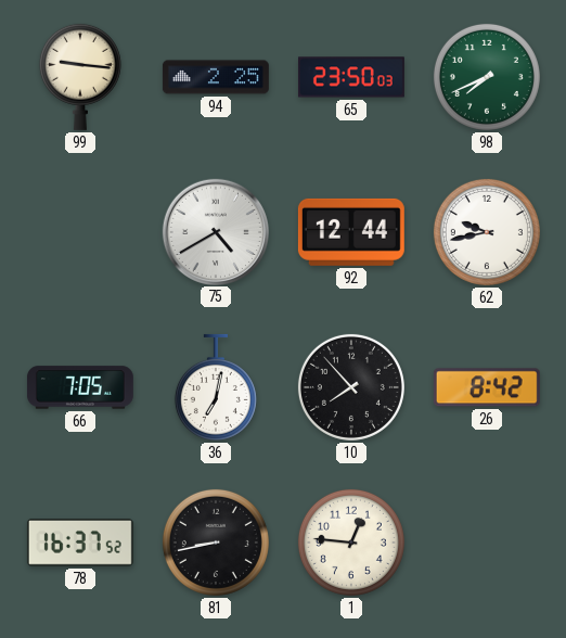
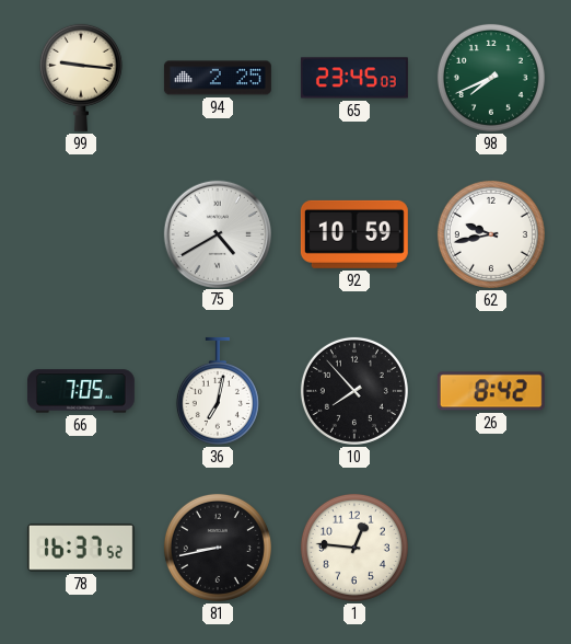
65: 23:50 -> 23:45 (354, 78)
92: 12:44 -> 10:59 (354, 234)
